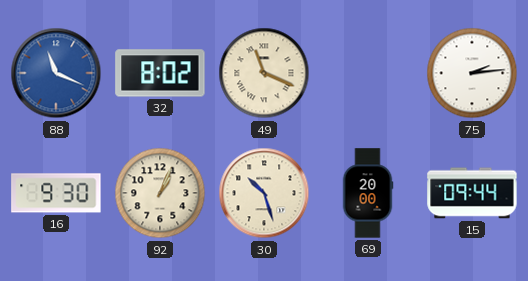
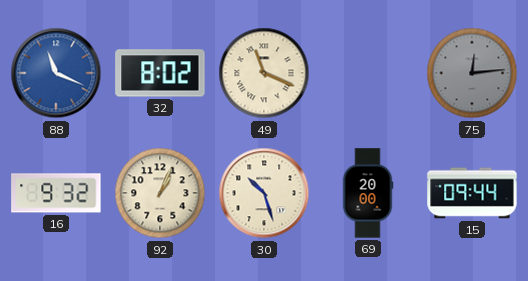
75: 2:14 -> 12:14 (472, 73)
75 dial: white -> grey (472, 73)
16: 9:30 -> 9:32 (56, 193)
